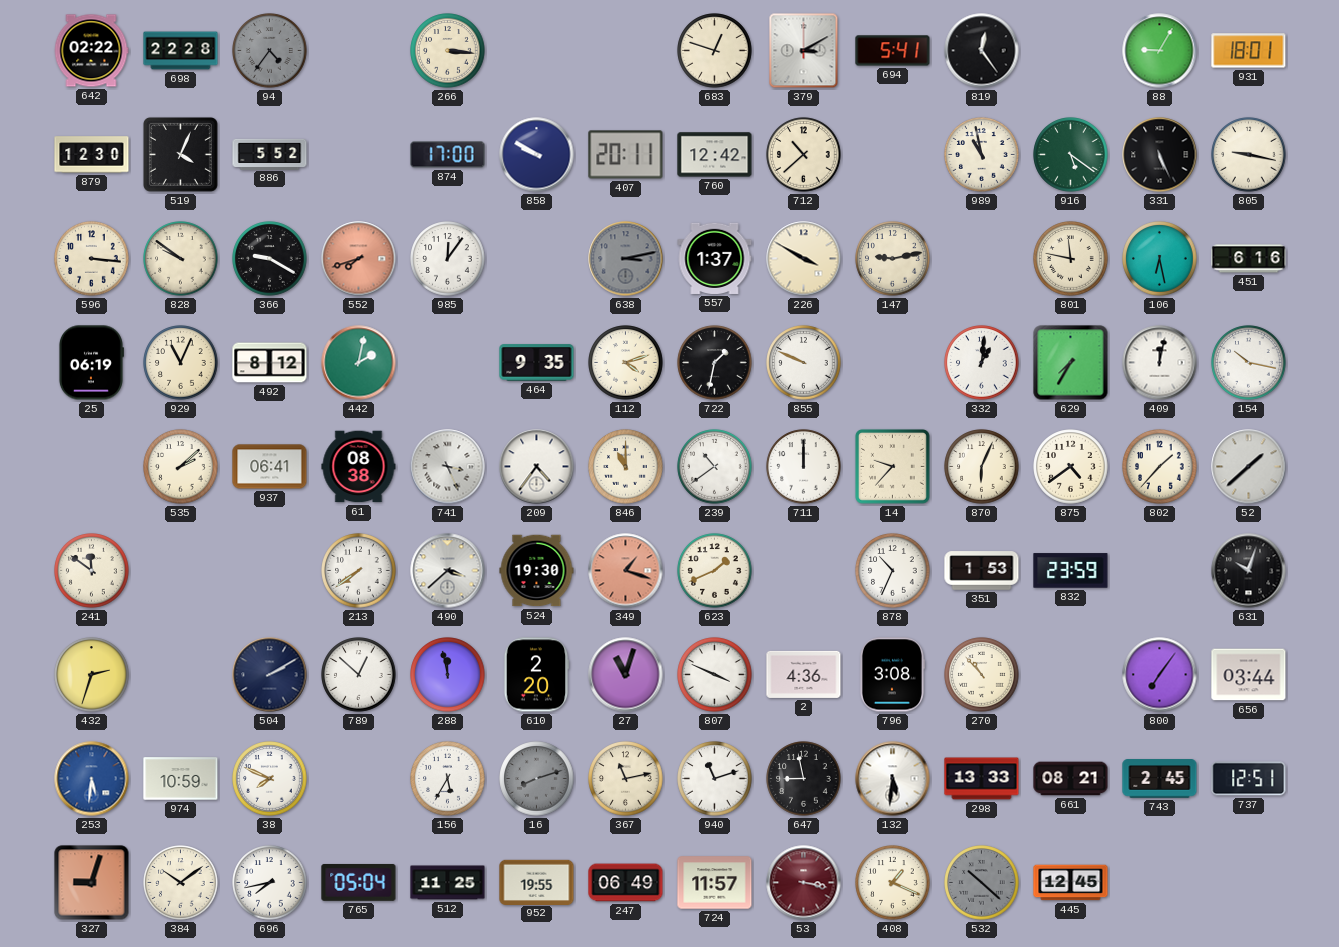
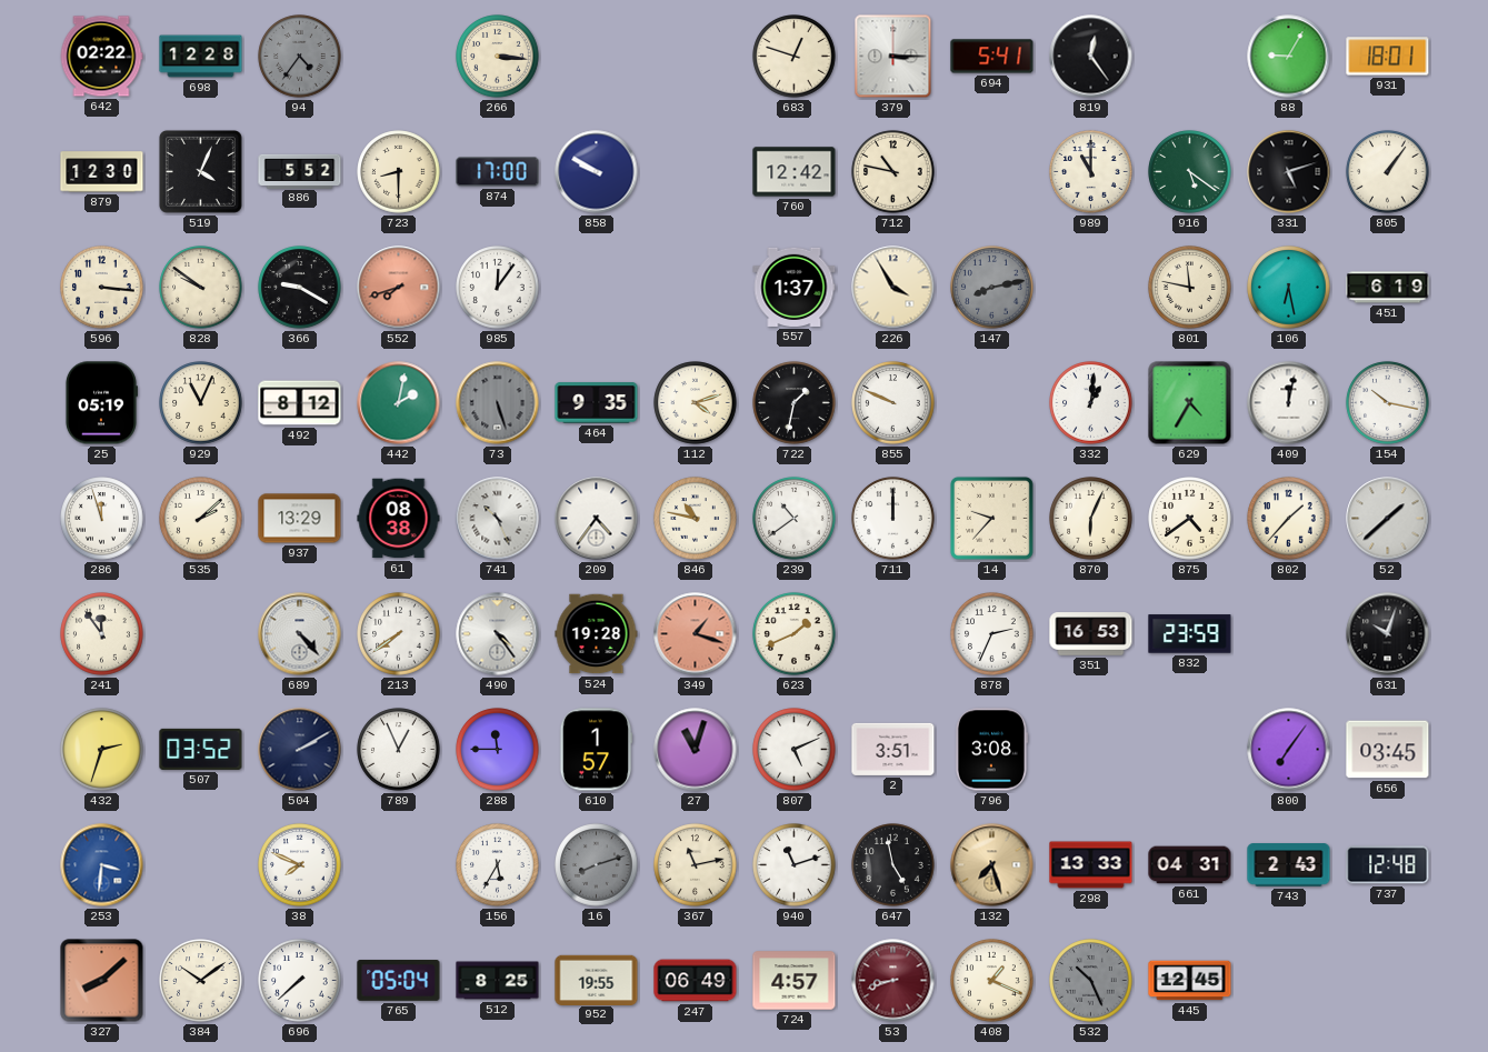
698: 22:28 -> 12:28 (201, 57)
379: 3:10 -> 3:15 (893, 57)
723: none -> 8:30 (399, 172)
407: 20:11 -> none (626, 155)
712: 10:38 -> 10:47 (893, 172)
989: 10:58 -> 11:00 (1091, 172)
331: 5:26 -> 5:12 (1289, 172)
805: 9:17 -> 1:06 (1388, 172)
638: 3:13 -> none (626, 259)
226: 3:50 -> 3:55 (893, 288)
147: 9:13 -> 8:13 (992, 288)
147 dial: cream -> grey (992, 288)
451: 6:16 -> 6:19 (1388, 288)
25: 06:19 -> 05:19 (101, 403)
73: none -> 5:27 (498, 403)
629: 7:35 -> 4:35 (1190, 403)
286: none -> 11:57 (102, 519)
937: 06:41 -> 13:29 (300, 519)
741: 3:26 -> 10:26 (498, 519)
846: 11:00 -> 10:47 (696, 519)
241: 11:51 -> 11:54 (102, 634)
689: none -> 4:23 (300, 634)
490: 3:38 -> 4:24 (498, 634)
524: 19:30 -> 19:28 (597, 634)
878: 10:34 -> 2:34 (992, 634)
351: 1:53 -> 16:53 (1091, 634)
507: none -> 03:52 (201, 749)
789: 12:52 -> 12:56 (399, 750)
288: 11:58 -> 11:45 (498, 750)
610: 2:20 -> 1:57 (596, 750)
807: 3:49 -> 5:11 (795, 750)
2: 4:36 -> 3:51 (893, 749)
270: 10:53 -> none (982, 675)
656: 03:44 -> 03:45 (1388, 750)
253: 5:31 -> 3:31 (102, 865)
974: 10:59 -> none (181, 779)
647: 8:58 -> 4:58 (893, 865)
132: 5:31 -> 7:27 (992, 865)
132 dial: white -> champagne (992, 865)
661: 08:21 -> 04:31 (1190, 865)
743: 2:45 -> 2:43 (1289, 865)
737: 12:51 -> 12:48 (1388, 865)
327: 9:03 -> 8:08 (102, 981)
696: 7:43 -> 7:38 (300, 981)
512: 11:25 -> 8:25 (498, 981)
724: 11:57 -> 4:57 (795, 981)
53: 3:17 -> 8:42 (893, 981)
532: 10:22 -> 10:26 (1091, 981)
